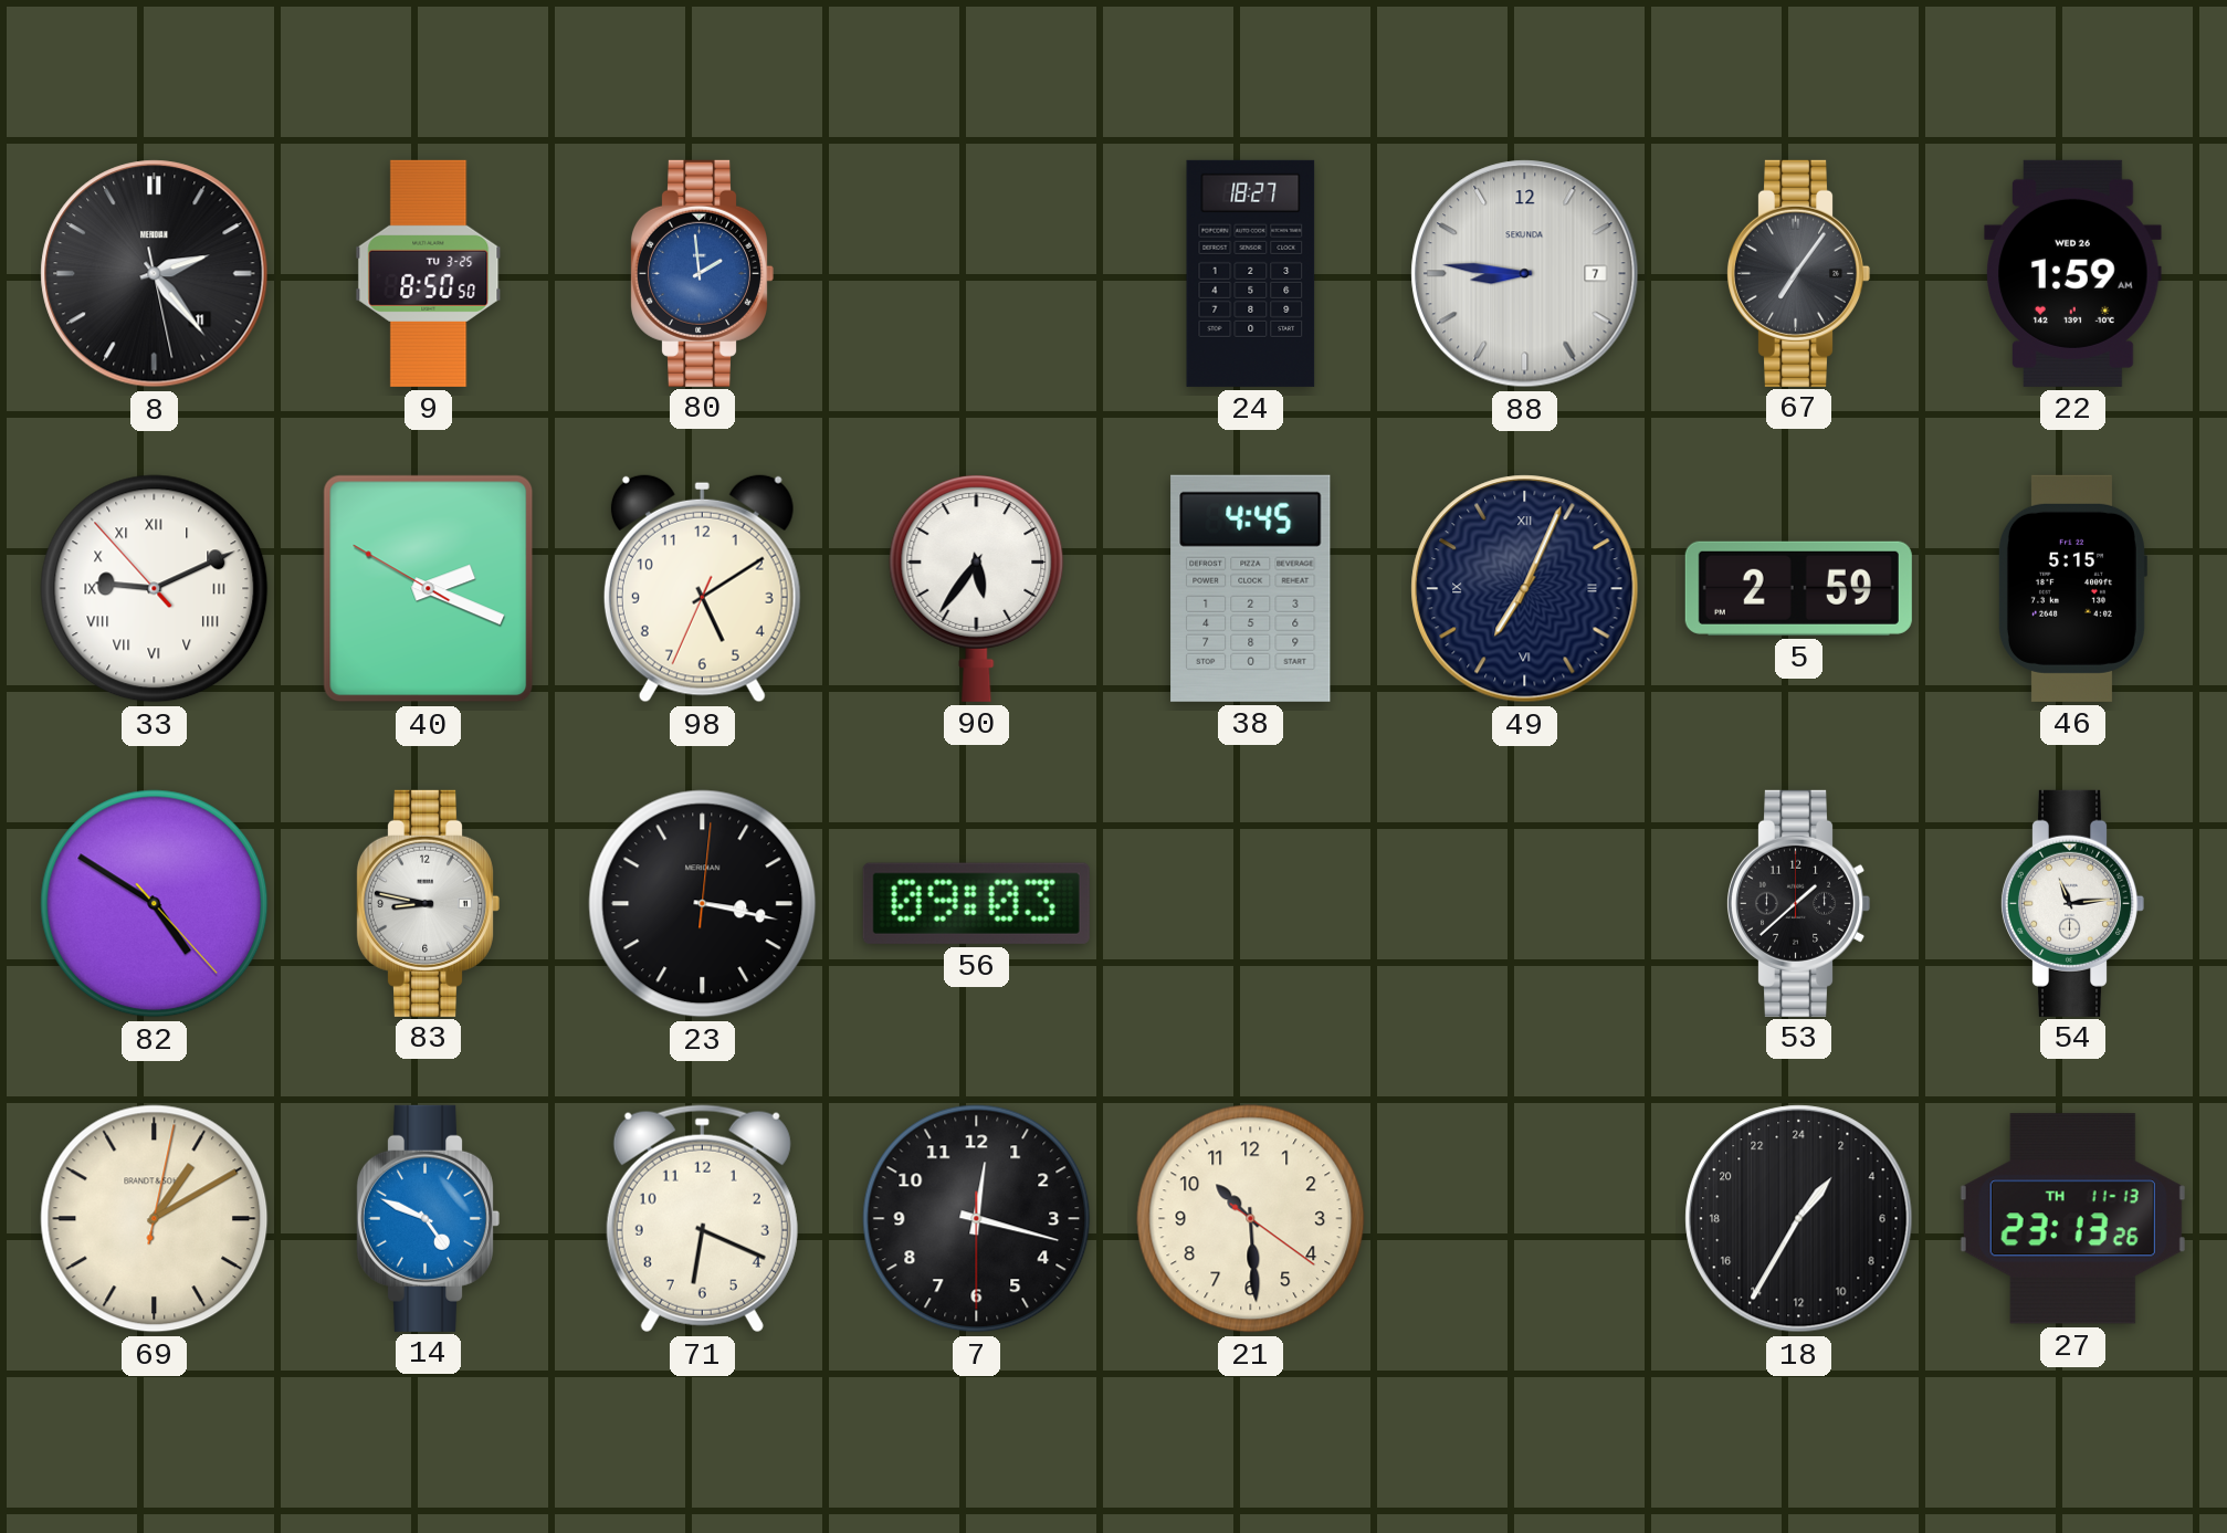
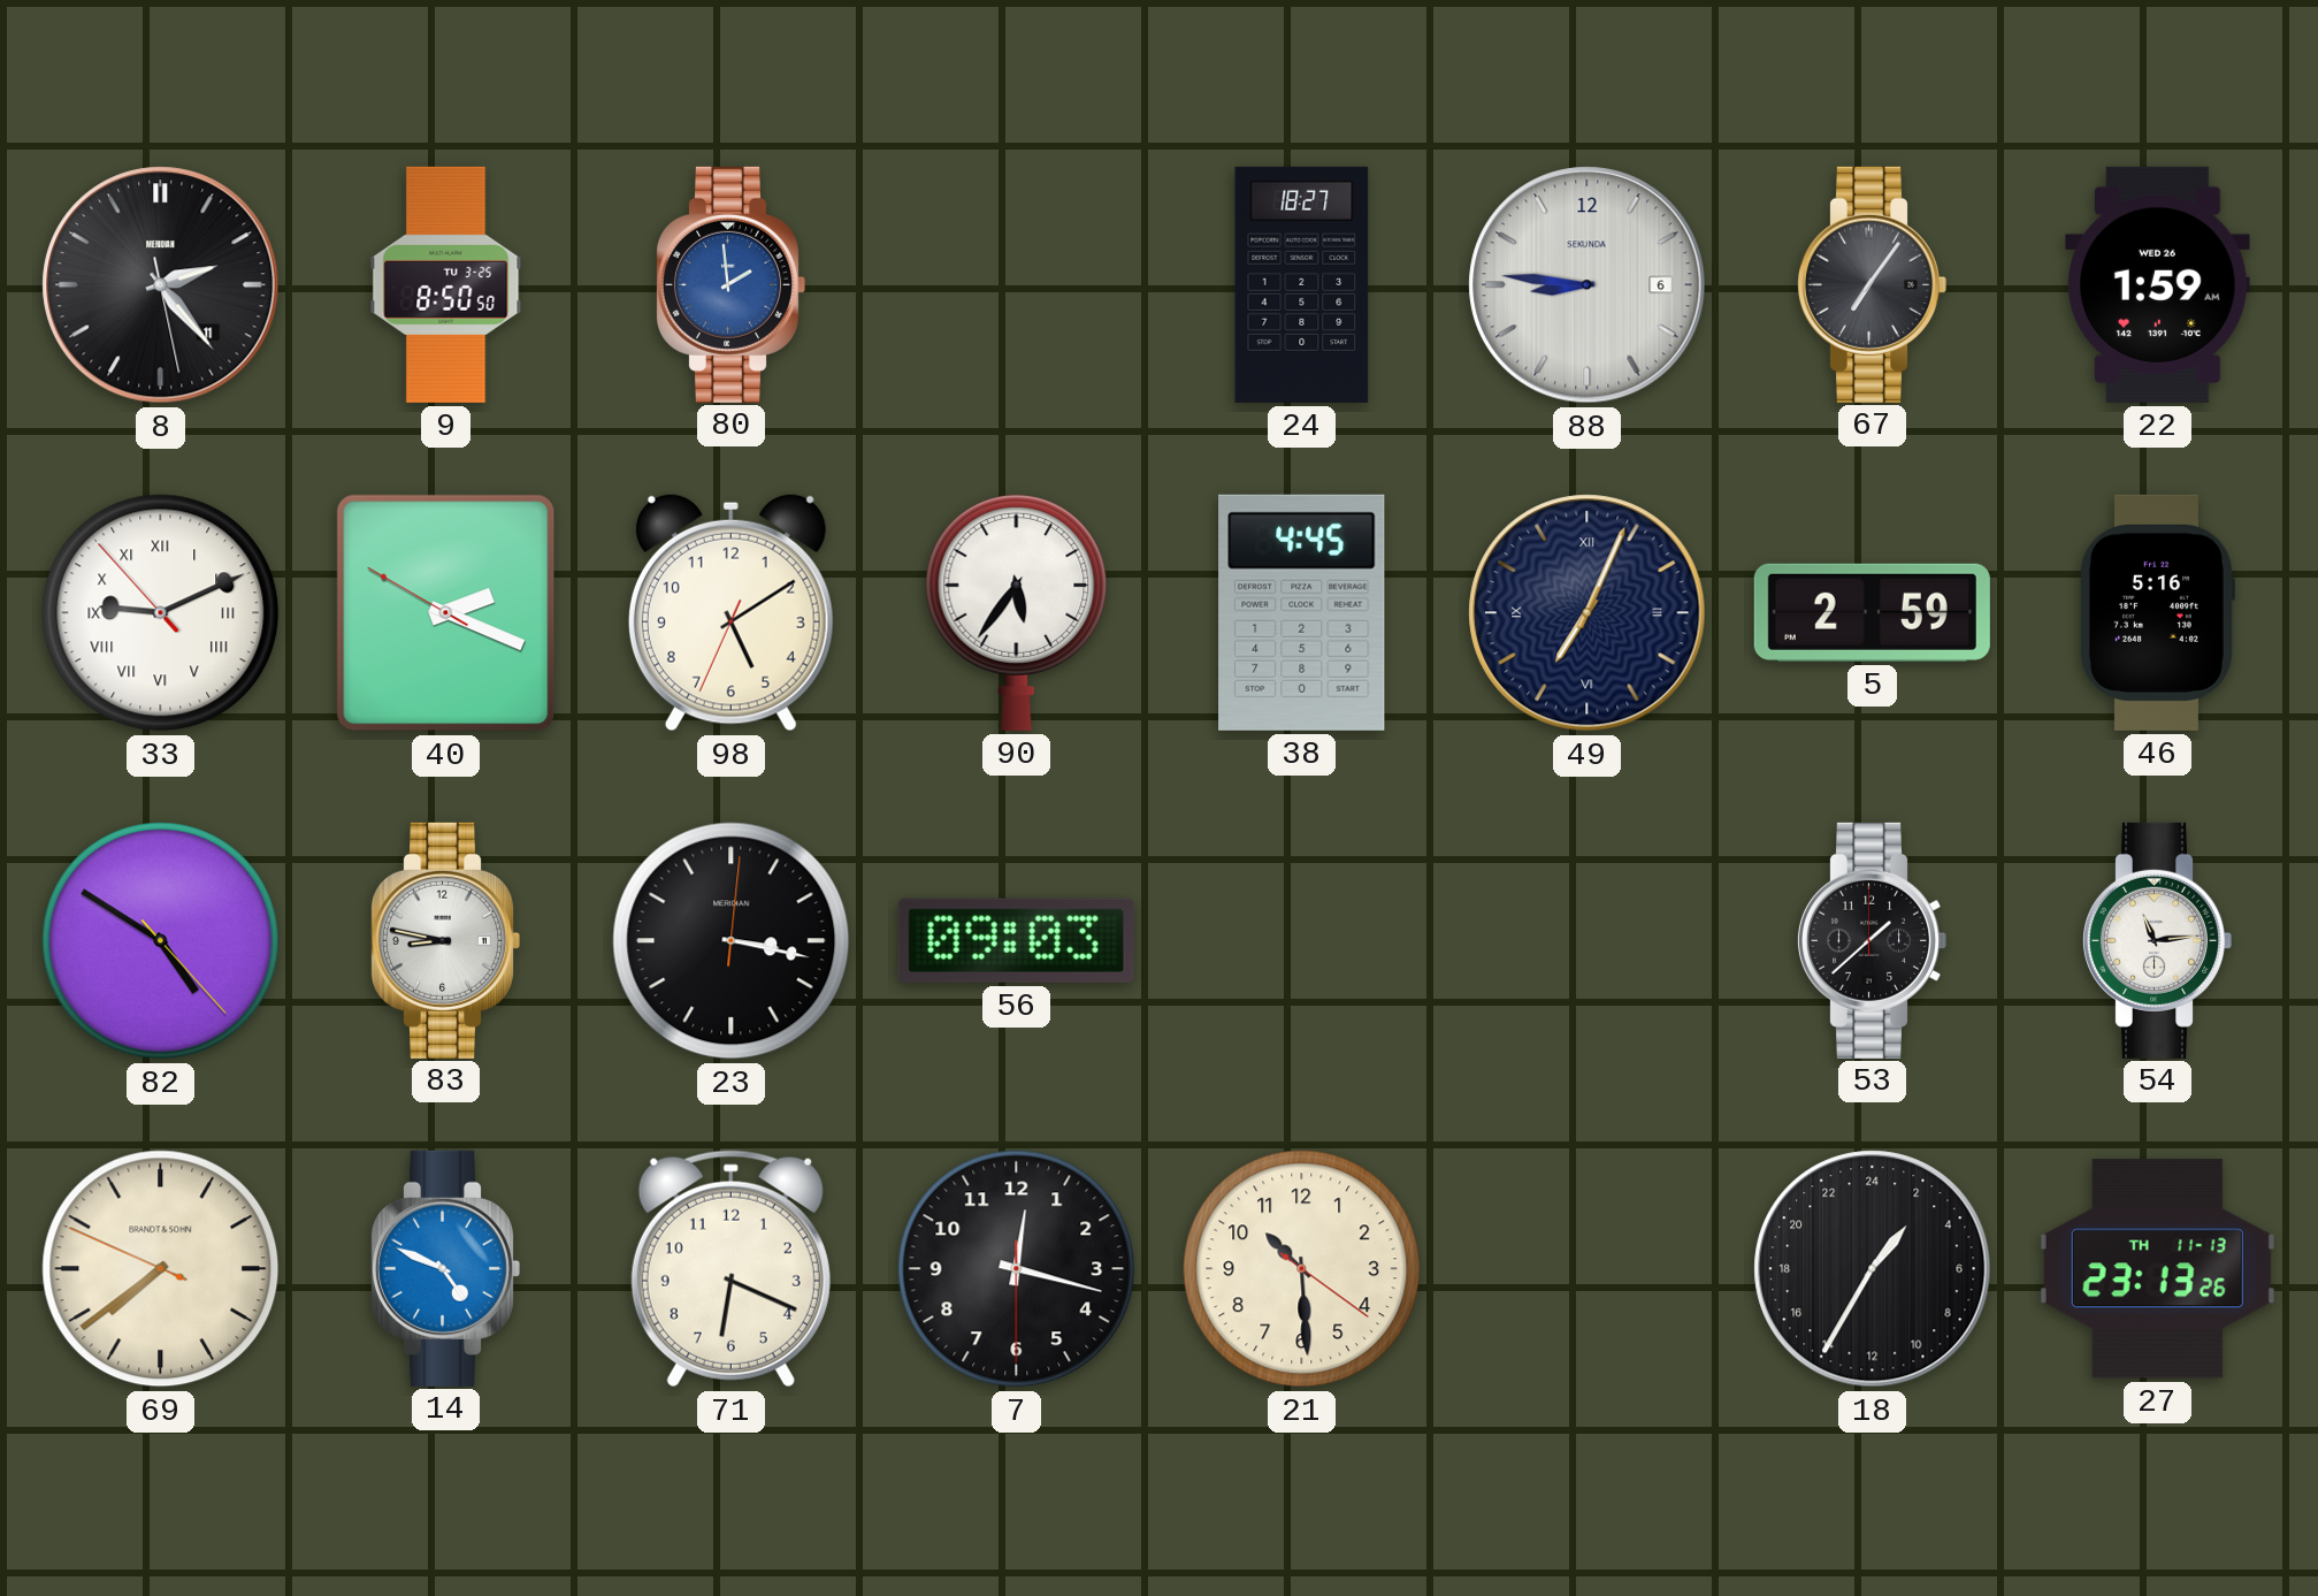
88 date: 7 -> 6 (1588, 285)
46: 5:15 -> 5:16 (2157, 612)
69: 1:10 -> 7:38 (161, 1269)
